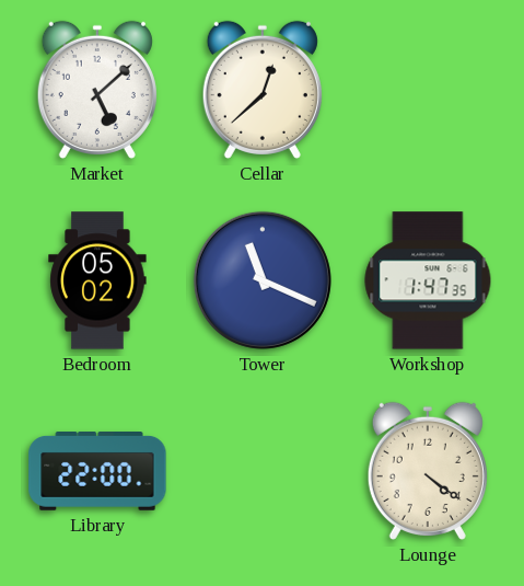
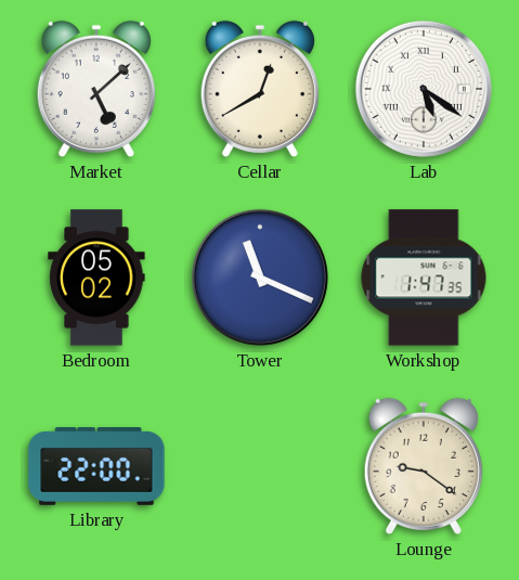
Cellar: 12:38 -> 12:40 (260, 89)
Lab: none -> 5:21 (424, 89)
Lounge: 4:21 -> 9:21 (424, 466)
